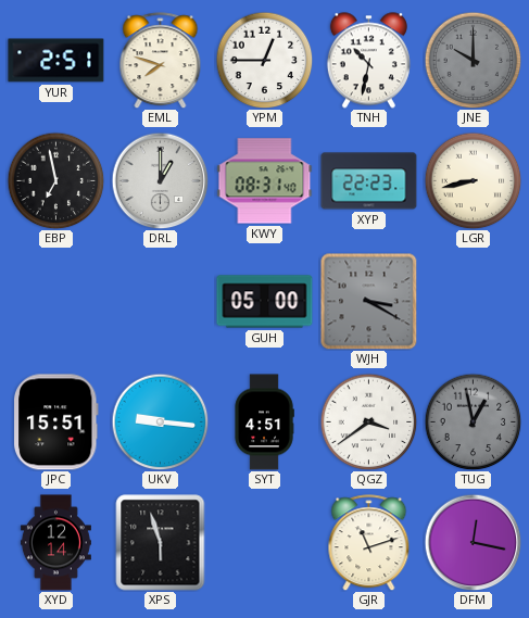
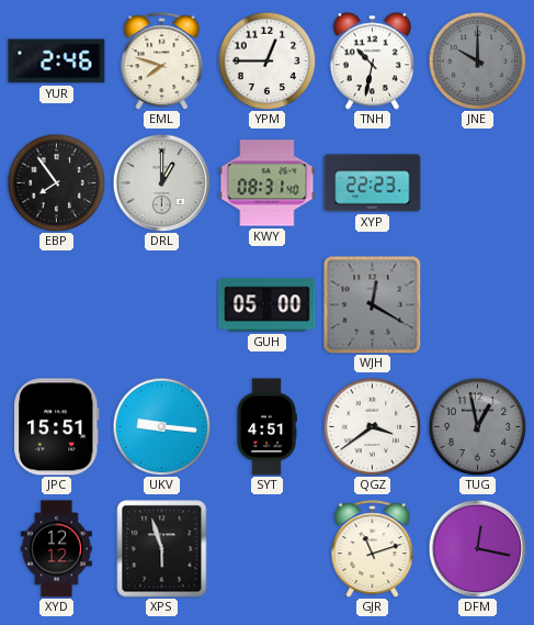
YUR: 2:51 -> 2:46 (57, 62)
EBP: 6:58 -> 7:54 (56, 182)
LGR: 8:43 -> none (473, 180)
WJH: 3:20 -> 12:20 (372, 304)
XYD: 12:14 -> 12:12 (56, 549)
